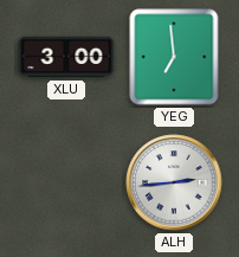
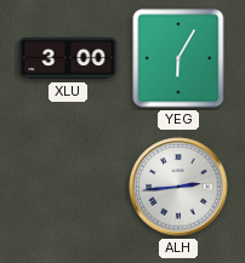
YEG: 6:59 -> 6:05 (178, 58)
